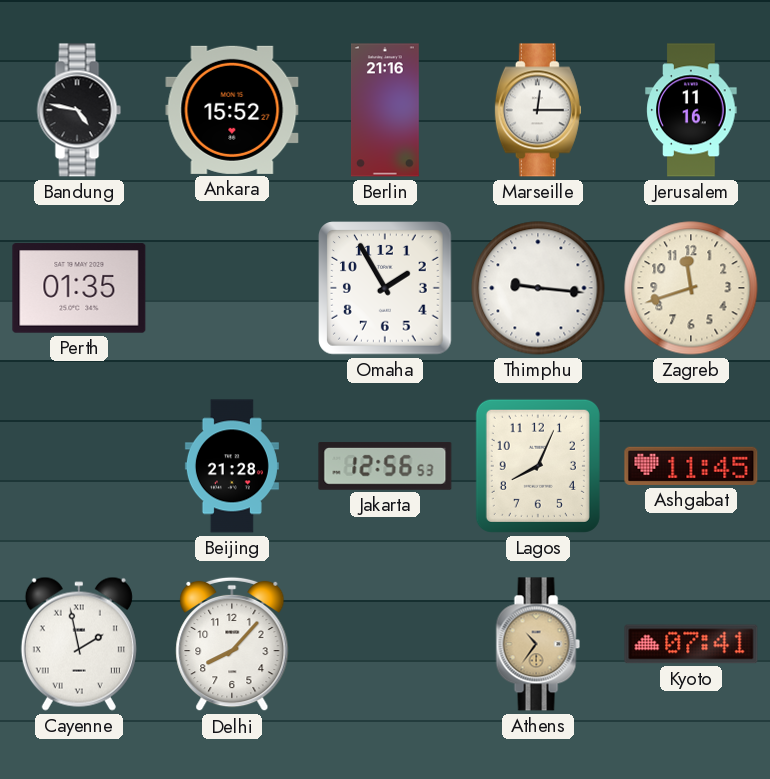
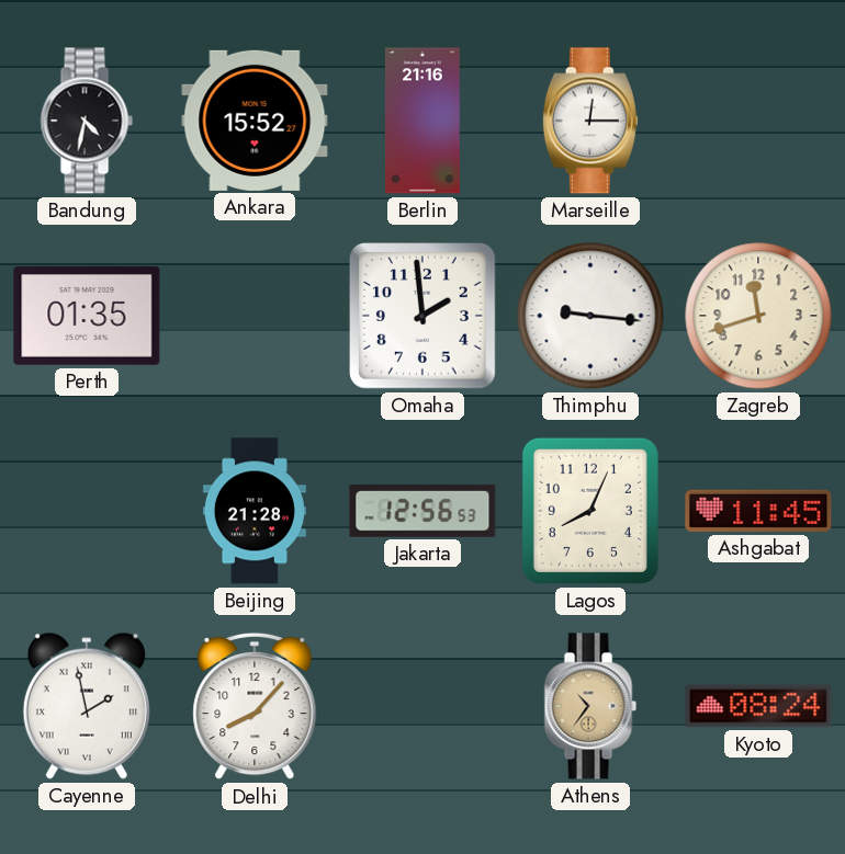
Bandung: 4:47 -> 4:32 (87, 121)
Jerusalem: 11:16 -> none (691, 110)
Omaha: 1:55 -> 1:59 (422, 316)
Kyoto: 07:41 -> 08:24 (758, 706)
